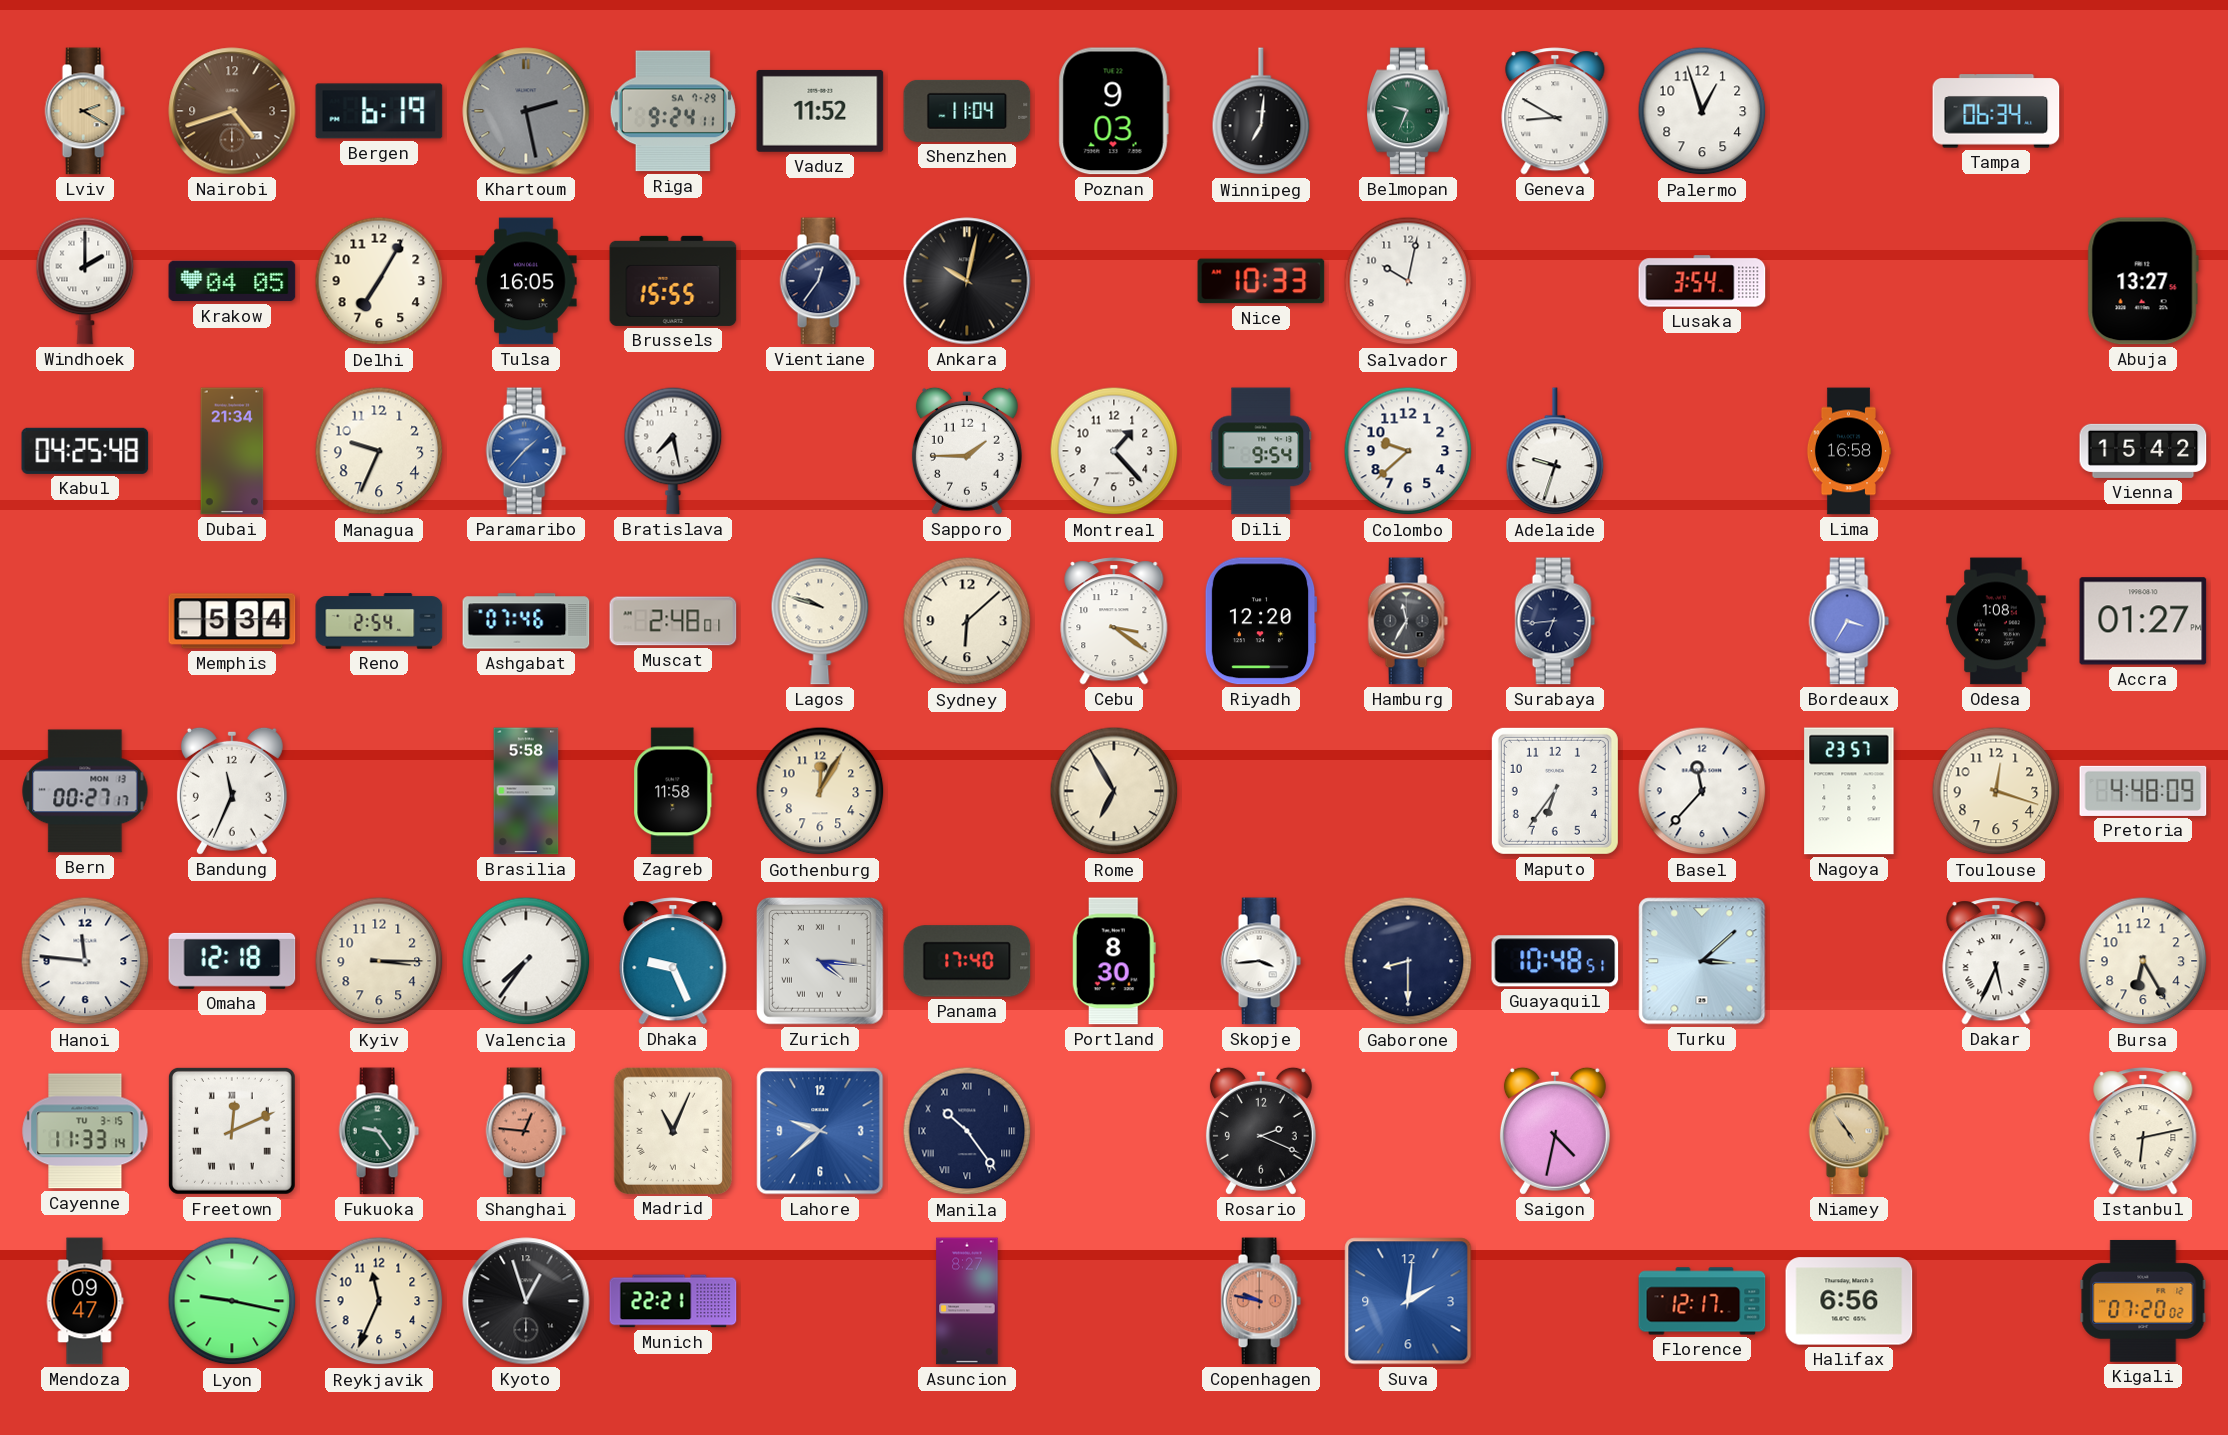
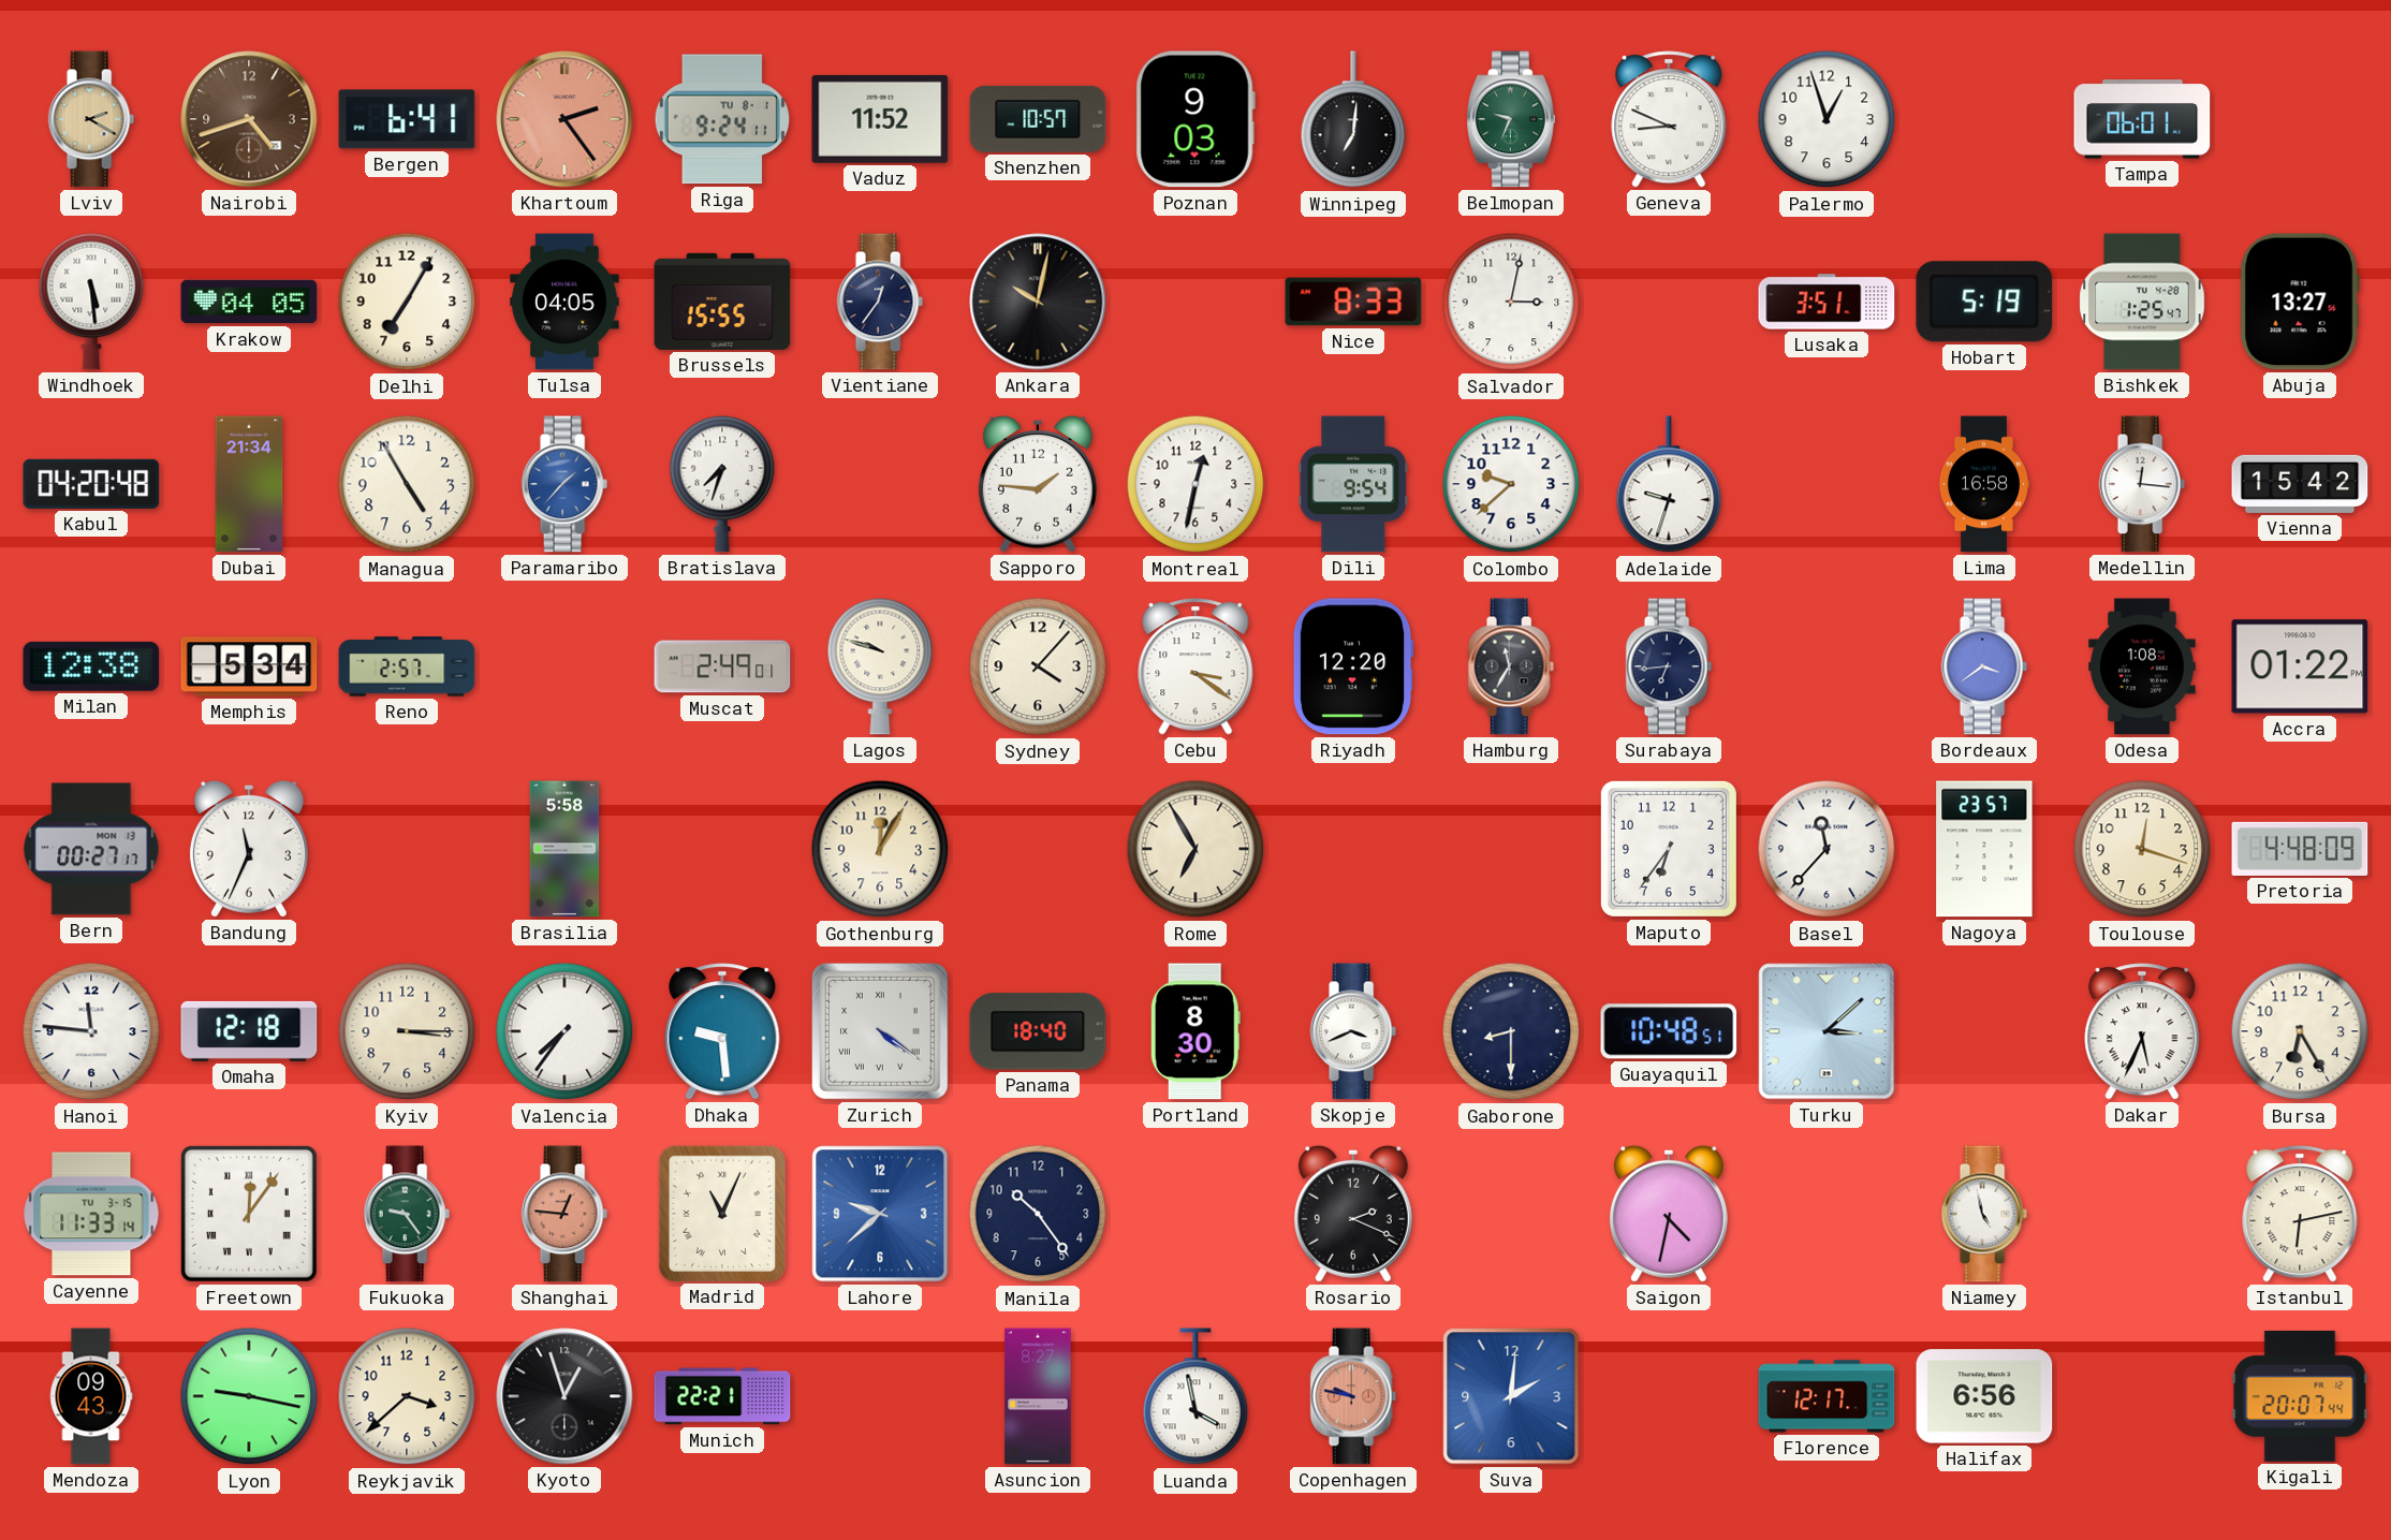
Bergen: 6:19 -> 6:41 (407, 119)
Khartoum: 2:28 -> 2:24 (564, 119)
Khartoum dial: grey -> salmon (564, 119)
Riga date: SA 7-29 -> TU 8-1 (722, 119)
Shenzhen: 11:04 -> 10:57 (1038, 119)
Geneva: 8:50 -> 8:49 (1669, 119)
Tampa: 06:34 -> 06:01 (2142, 119)
Windhoek: 2:00 -> 5:29 (91, 302)
Tulsa: 16:05 -> 04:05 (564, 302)
Nice: 10:33 -> 8:33 (1353, 302)
Salvador: 10:02 -> 3:02 (1511, 302)
Lusaka: 3:54 -> 3:51 (1827, 302)
Hobart: none -> 5:19 (1984, 302)
Bishkek: none -> 1:25 (2142, 302)
Kabul: 04:25 -> 04:20 (91, 484)
Managua: 9:34 -> 4:55 (407, 484)
Bratislava: 7:28 -> 7:33 (722, 484)
Sapporo: 1:45 -> 1:46 (1038, 484)
Montreal: 1:23 -> 12:32 (1195, 484)
Medellin: none -> 12:16 (2142, 484)
Milan: none -> 12:38 (91, 666)
Reno: 2:54 -> 2:57 (407, 666)
Ashgabat: 07:46 -> none (526, 621)
Muscat: 2:48 -> 2:49 (722, 666)
Sydney: 6:08 -> 4:07 (1038, 666)
Bordeaux: 3:35 -> 3:39 (1984, 666)
Accra: 01:27 -> 01:22 (2300, 666)
Zagreb: 11:58 -> none (673, 791)
Dhaka: 9:26 -> 9:29 (722, 1031)
Zurich: 4:16 -> 4:21 (880, 1031)
Panama: 17:40 -> 18:40 (1038, 1031)
Skopje: 3:44 -> 3:41 (1353, 1031)
Freetown: 12:11 -> 12:06 (249, 1214)
Manila numerals: Roman -> Arabic (1038, 1214)
Niamey: 4:54 -> 4:58 (1984, 1214)
Niamey dial: champagne -> white (1984, 1214)
Mendoza: 09:47 -> 09:43 (91, 1396)
Reykjavik: 11:34 -> 3:38 (407, 1396)
Luanda: none -> 3:58 (1195, 1397)
Kigali: 07:20 -> 20:07 (2300, 1396)
